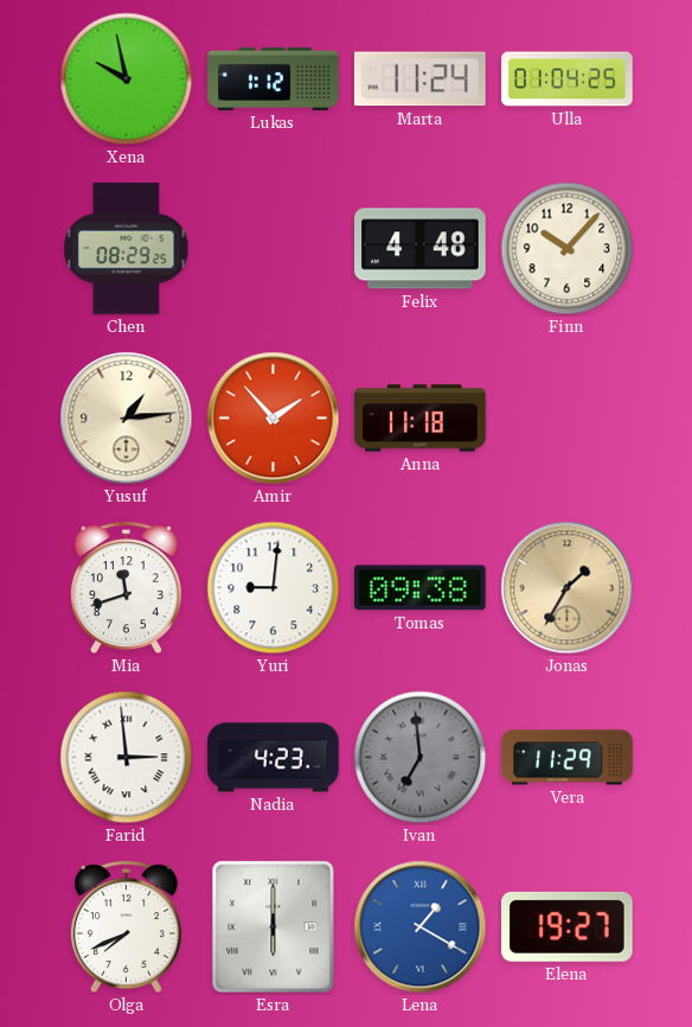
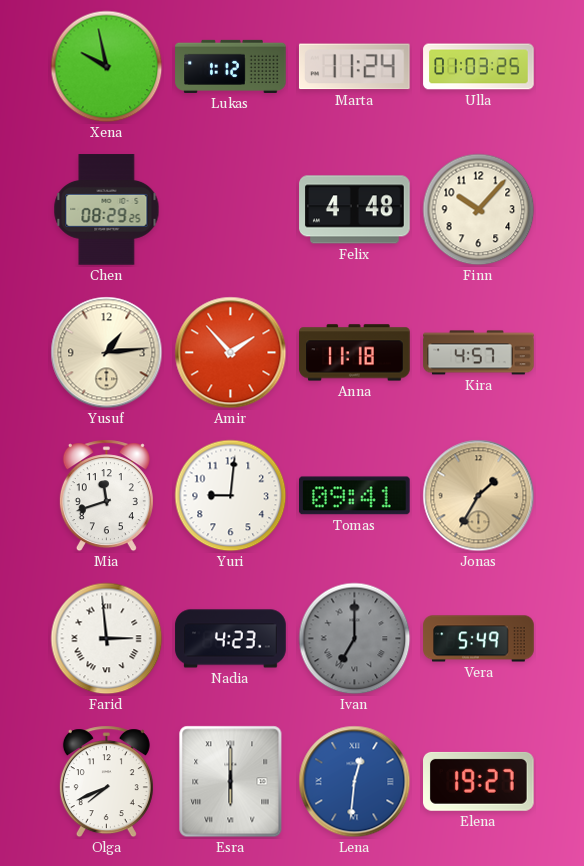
Ulla: 01:04 -> 01:03 (479, 67)
Kira: none -> 4:57 (479, 353)
Tomas: 09:38 -> 09:41 (355, 496)
Ivan: 6:59 -> 7:00 (355, 639)
Vera: 11:29 -> 5:49 (479, 639)
Lena: 1:20 -> 12:31 (355, 782)
